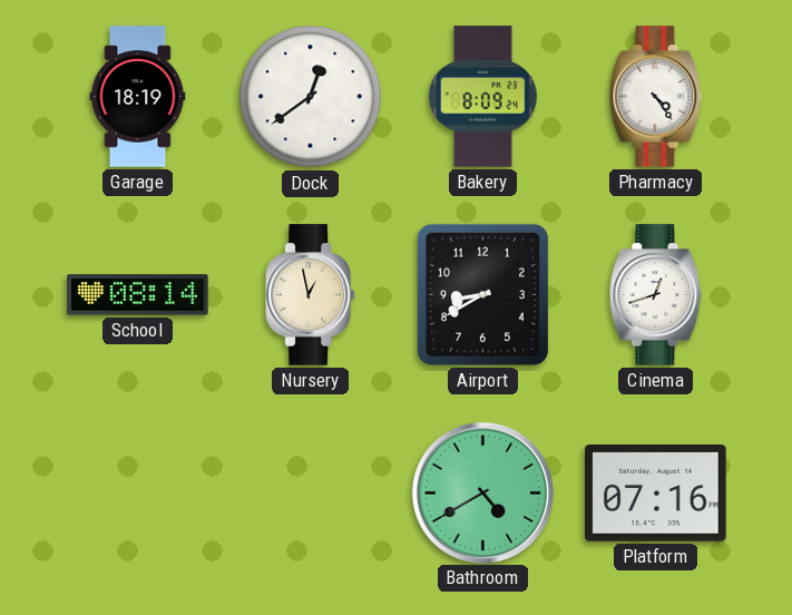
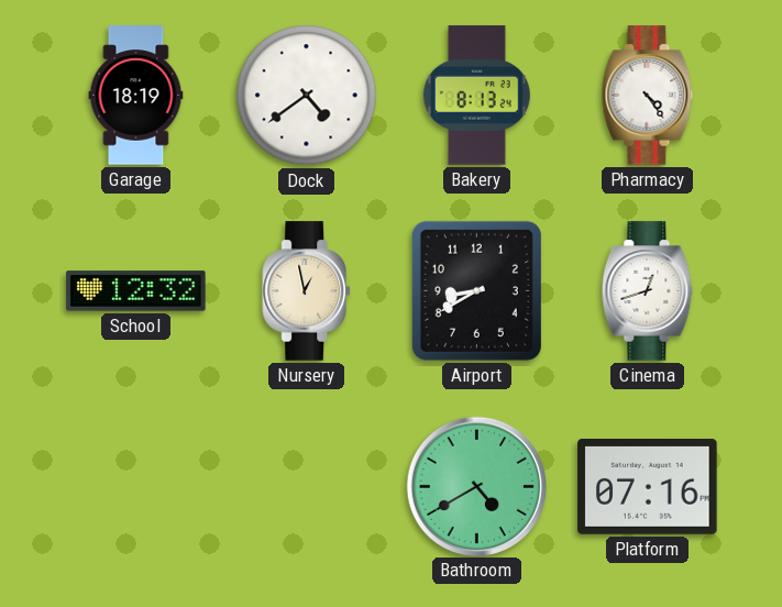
Dock: 12:39 -> 4:39 (307, 96)
Bakery: 8:09 -> 8:13 (476, 96)
School: 08:14 -> 12:32 (136, 291)
